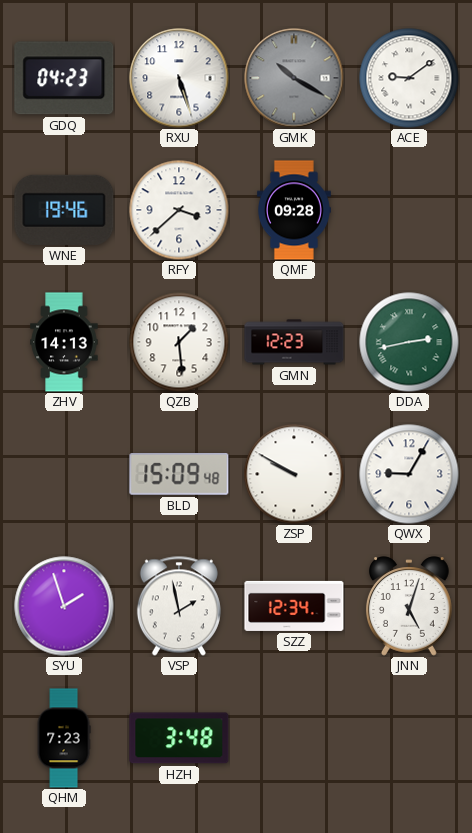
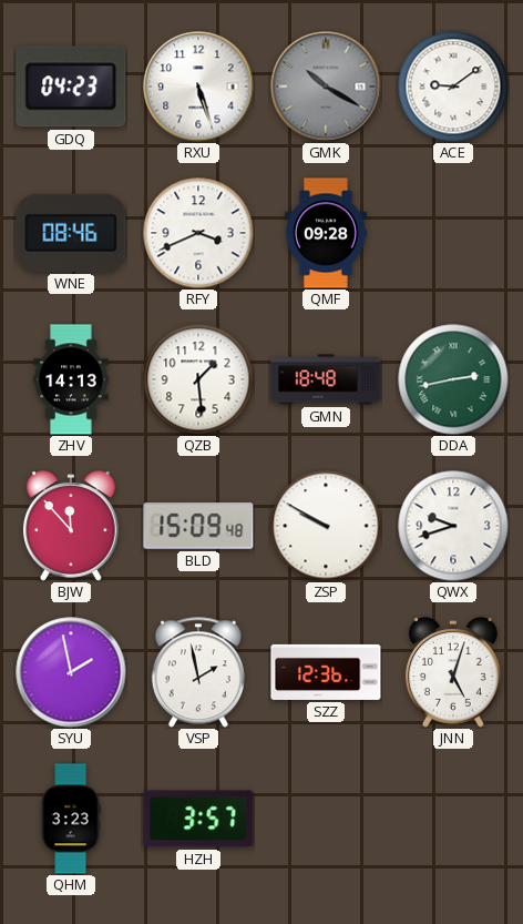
WNE: 19:46 -> 08:46 (71, 233)
RFY: 3:38 -> 3:41 (198, 233)
GMN: 12:23 -> 18:48 (326, 379)
BJW: none -> 11:53 (71, 526)
QWX: 9:05 -> 9:42 (453, 526)
SYU: 1:57 -> 1:58 (71, 672)
SZZ: 12:34 -> 12:36 (326, 672)
QHM: 7:23 -> 3:23 (71, 819)
HZH: 3:48 -> 3:57 (198, 819)
